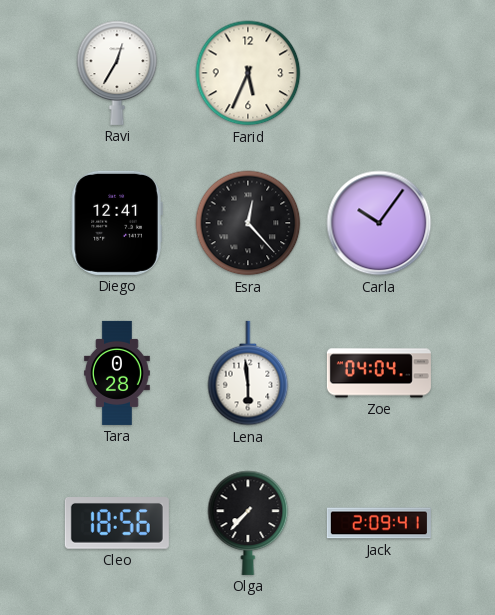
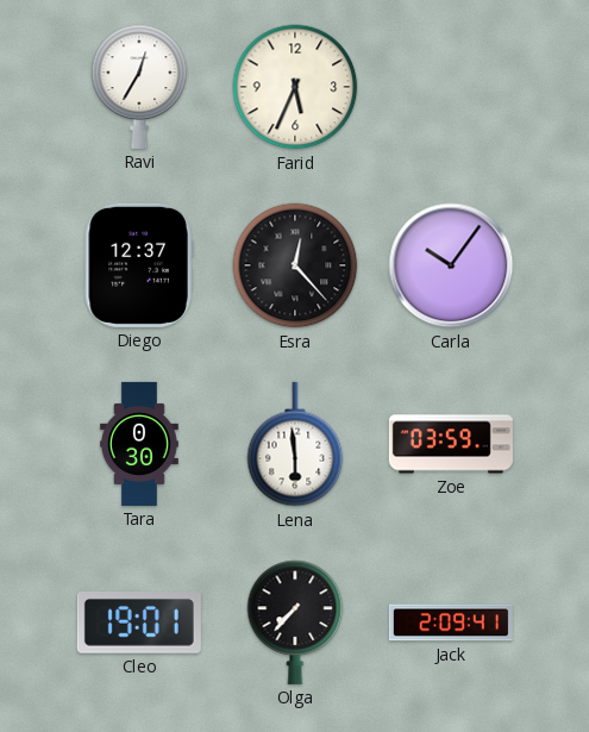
Diego: 12:41 -> 12:37 (139, 265)
Tara: 0:28 -> 0:30 (140, 444)
Zoe: 04:04 -> 03:59 (451, 444)
Cleo: 18:56 -> 19:01 (139, 624)
